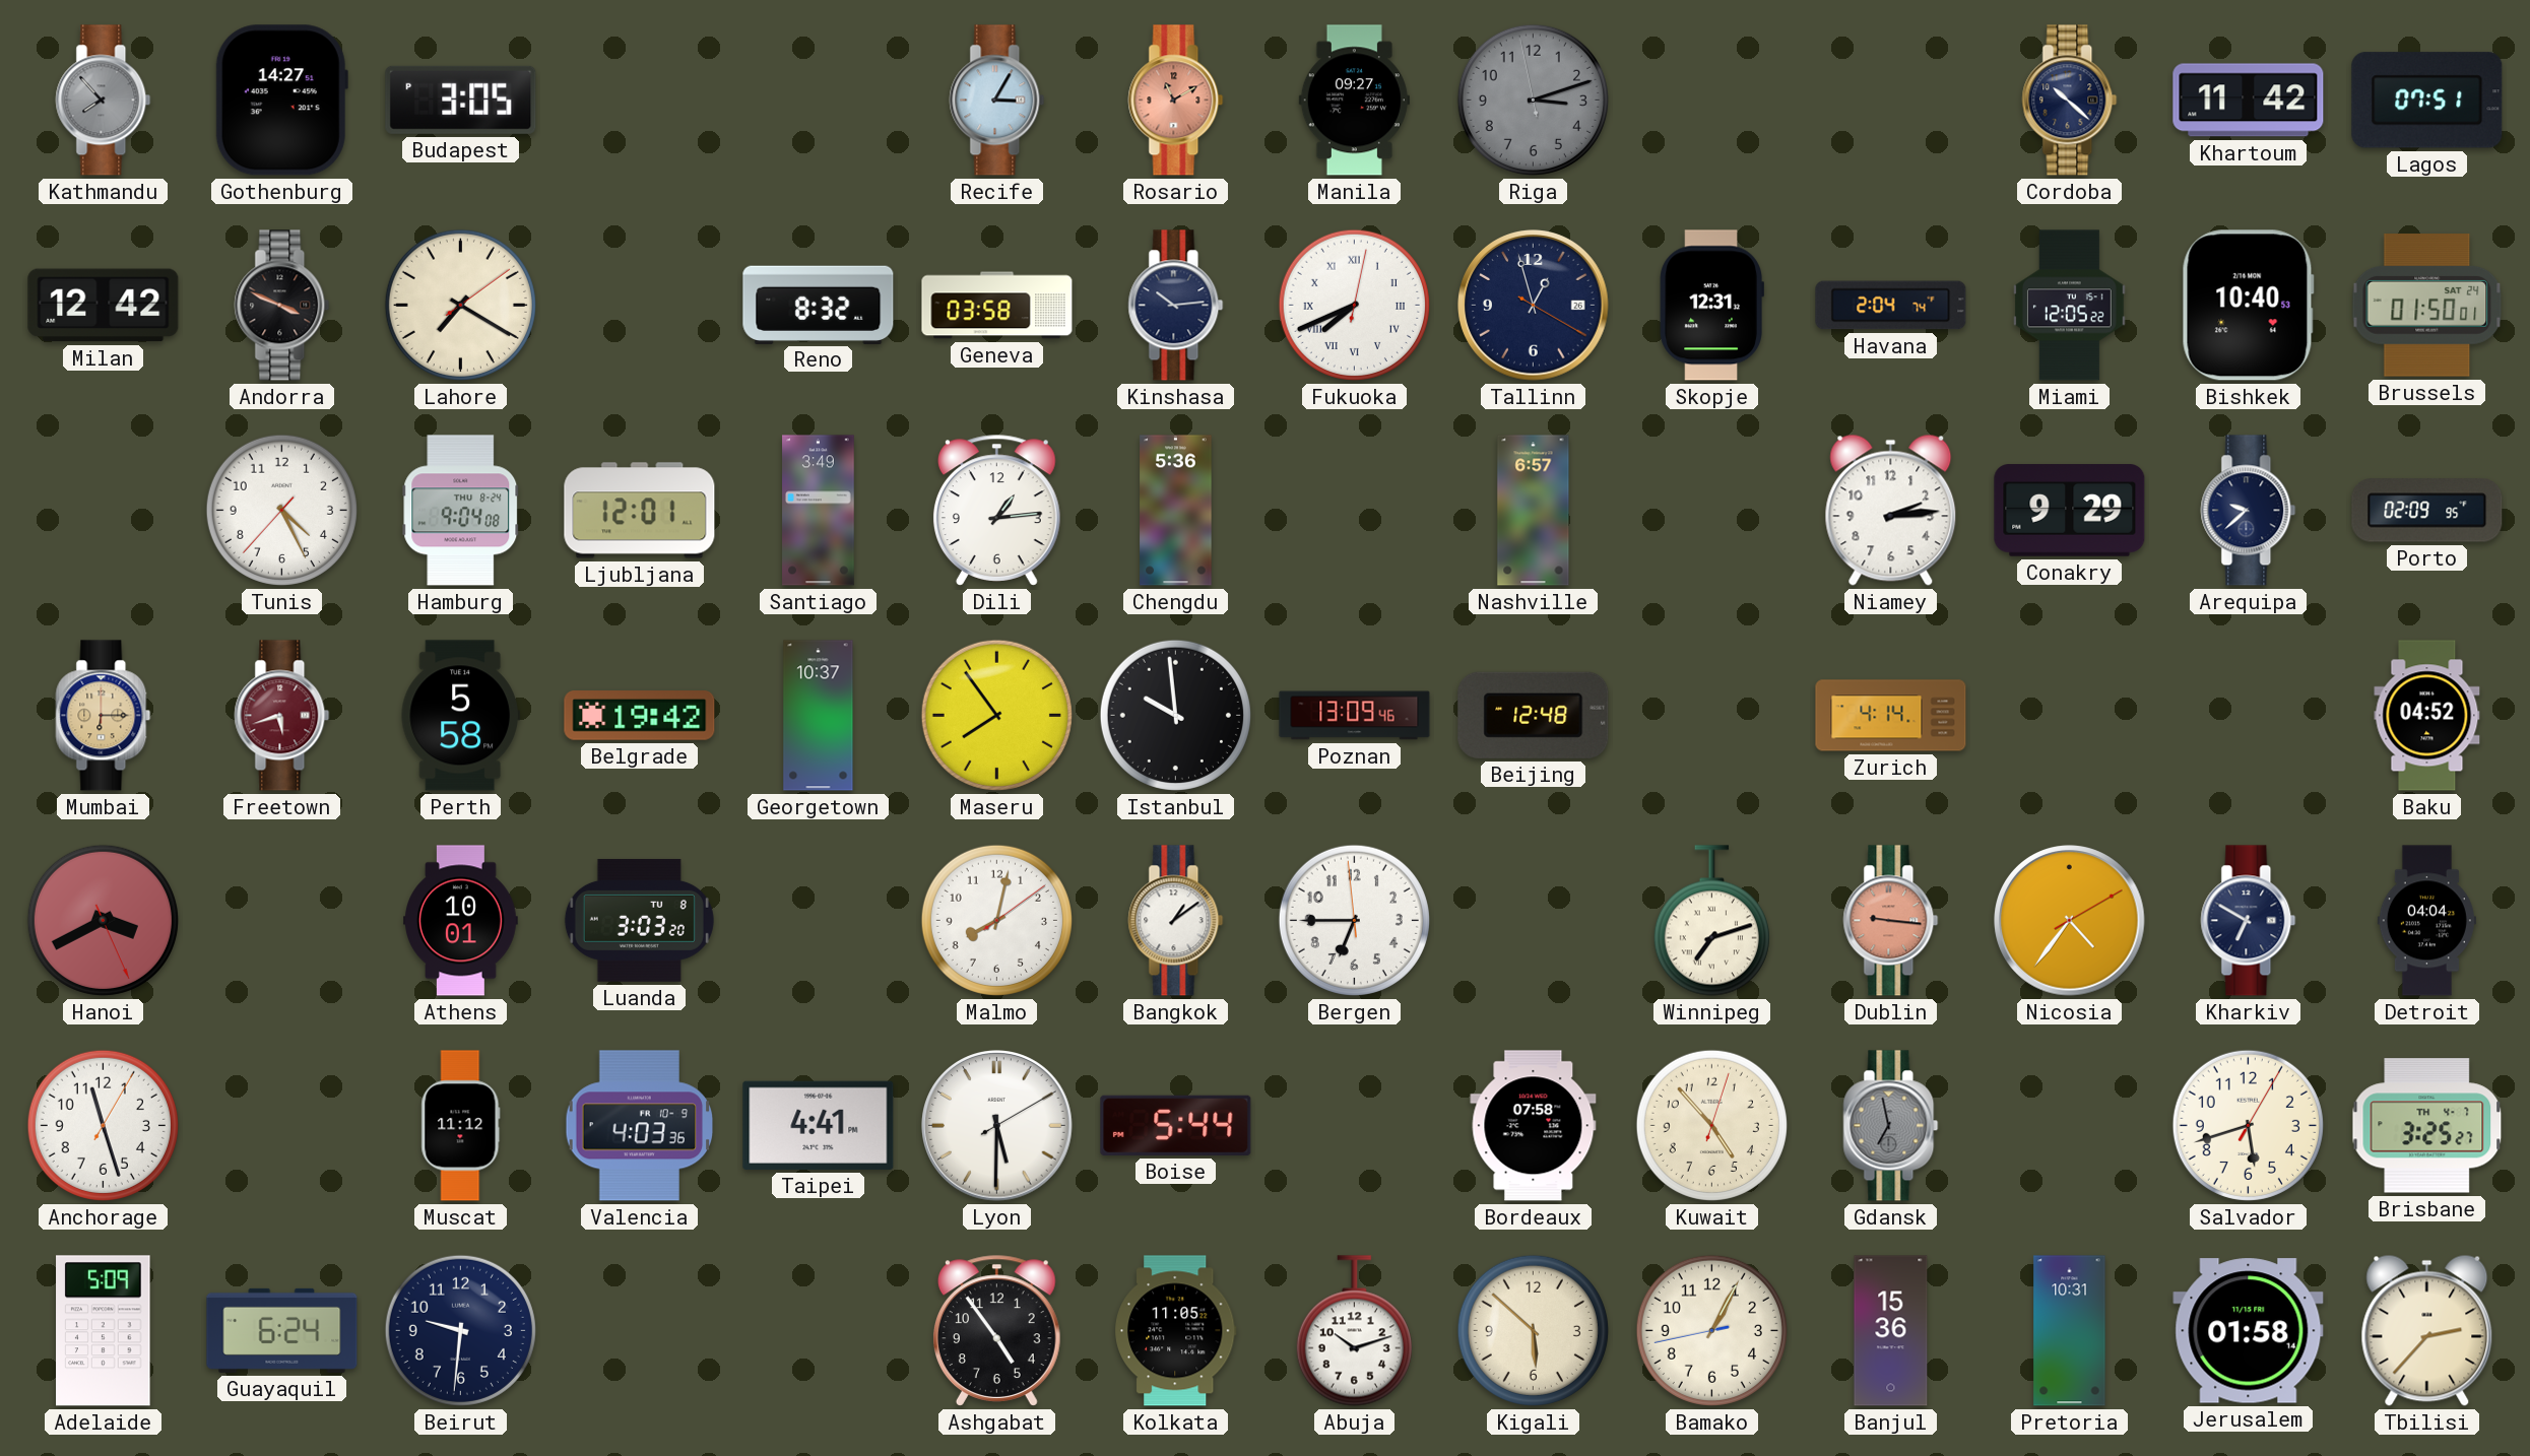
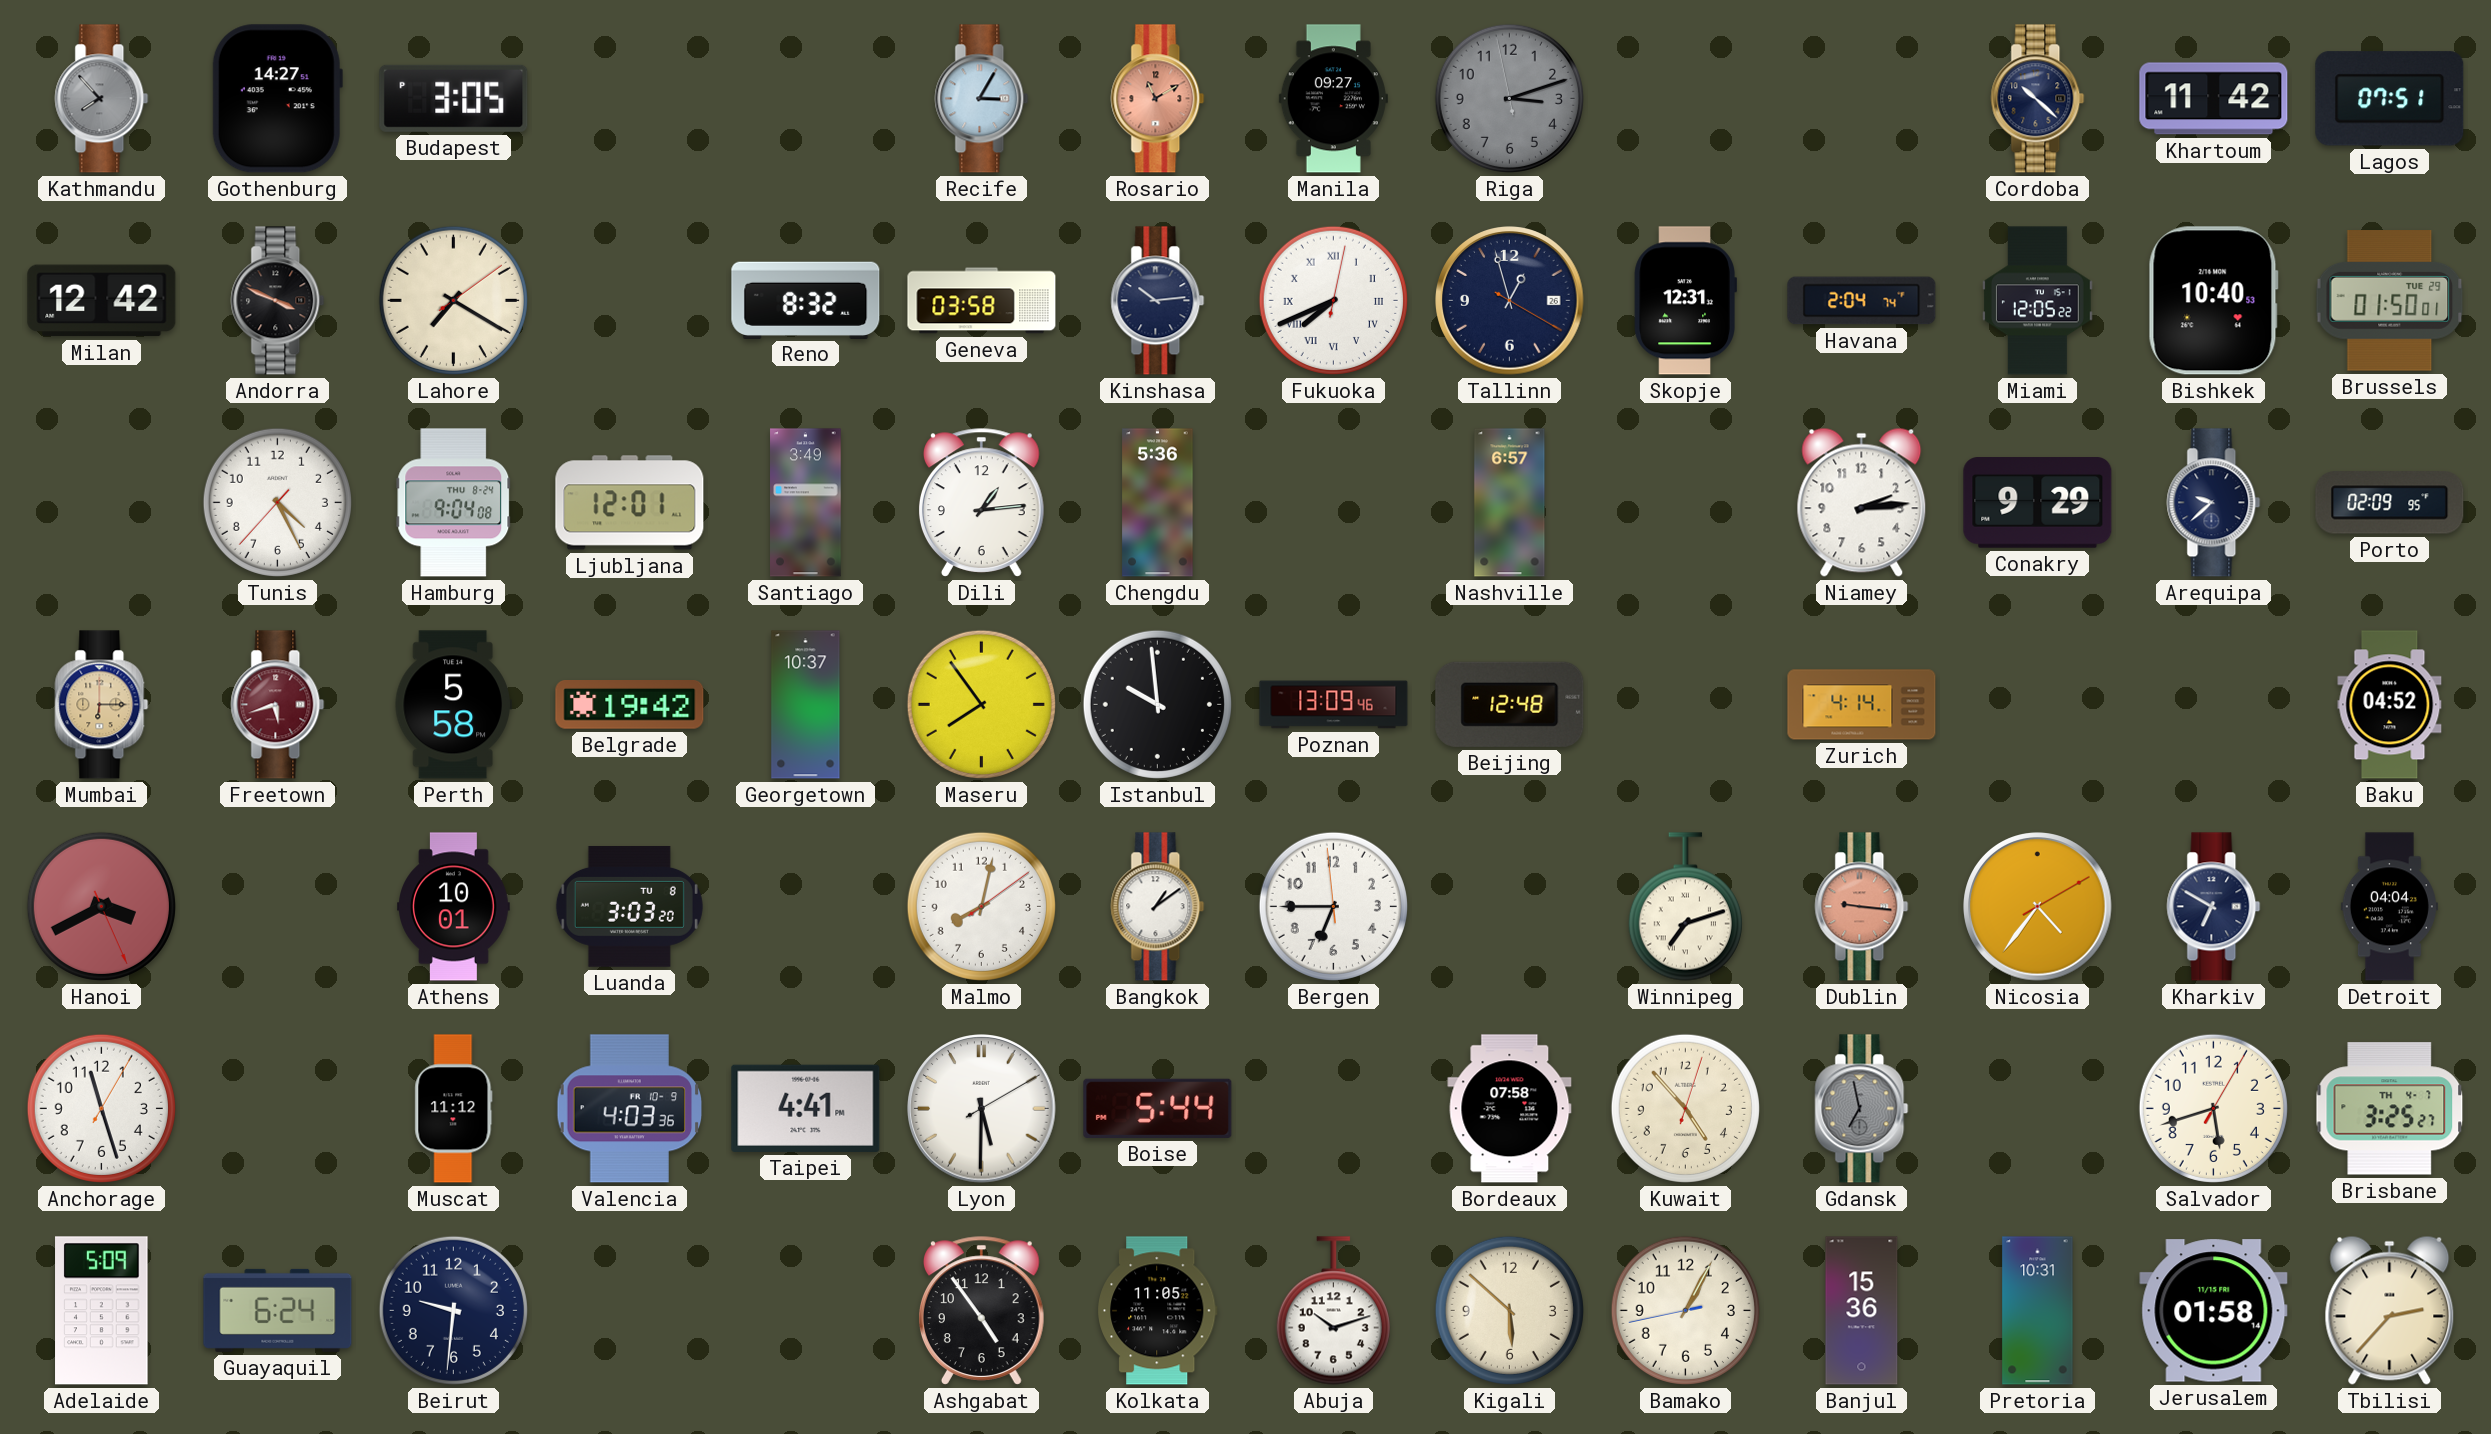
Brussels date: SAT 24 -> TUE 29 (2390, 301)
